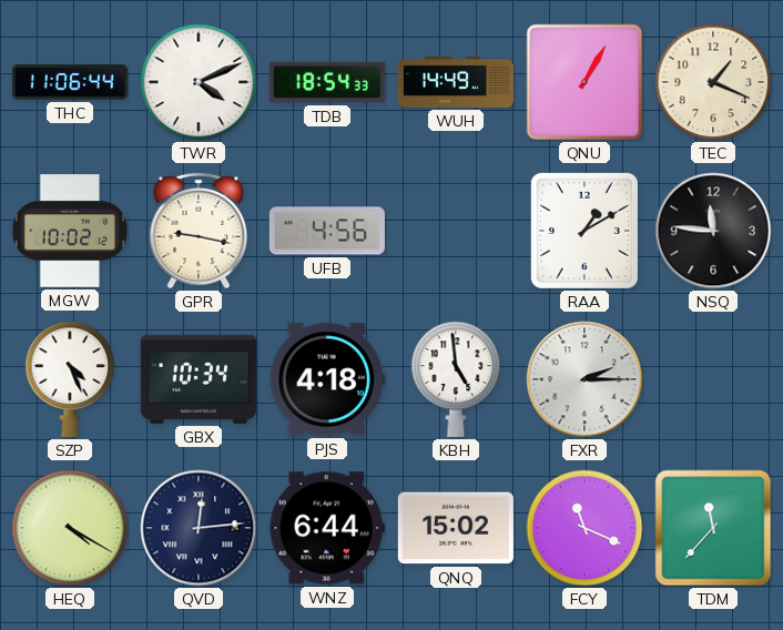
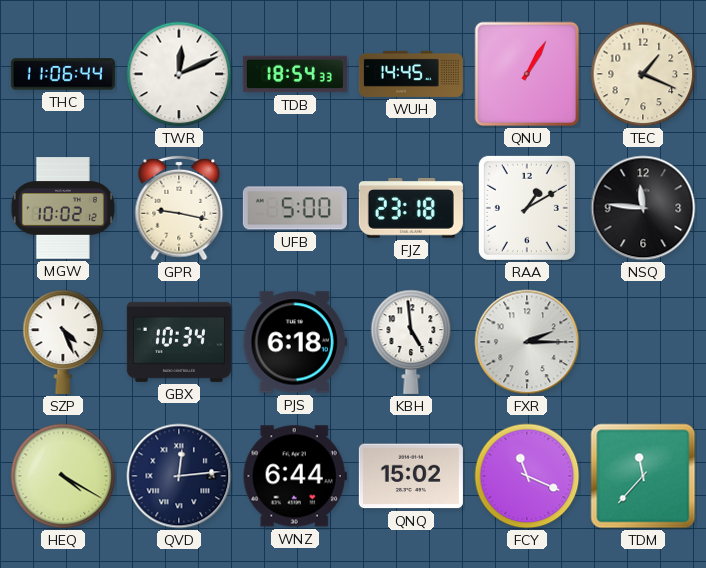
TWR: 4:11 -> 12:11 (179, 74)
WUH: 14:49 -> 14:45 (411, 74)
UFB: 4:56 -> 5:00 (295, 208)
FJZ: none -> 23:18 (411, 208)
PJS: 4:18 -> 6:18 (295, 342)
